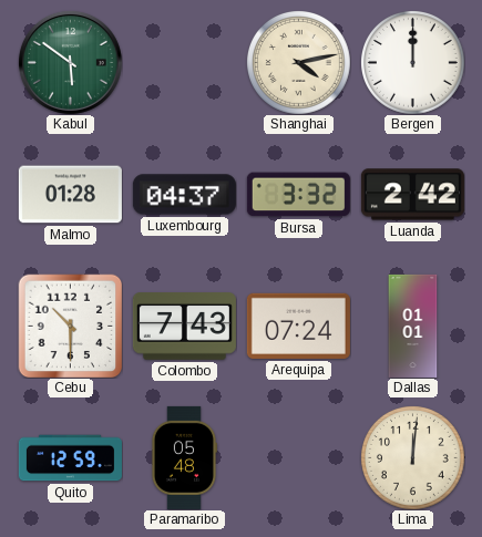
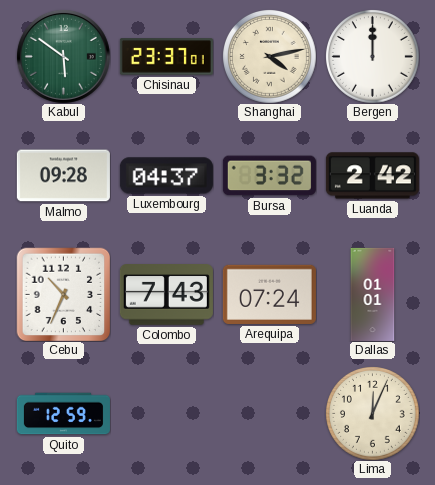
Chisinau: none -> 23:37 (166, 57)
Malmo: 01:28 -> 09:28 (63, 176)
Cebu: 10:30 -> 10:34 (63, 294)
Paramaribo: 05:48 -> none (183, 457)
Lima: 12:01 -> 12:04 (373, 414)
